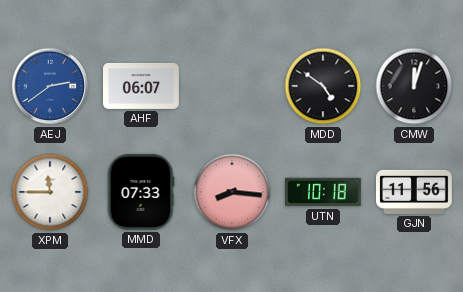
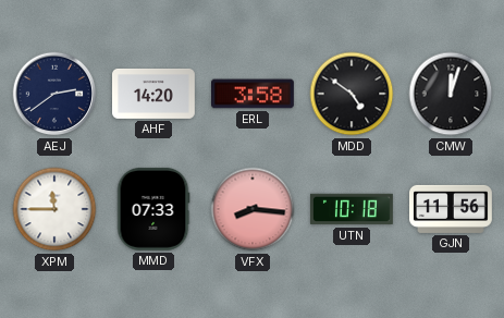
AEJ dial: blue -> navy (54, 94)
AHF: 06:07 -> 14:20 (155, 94)
ERL: none -> 3:58 (254, 94)
